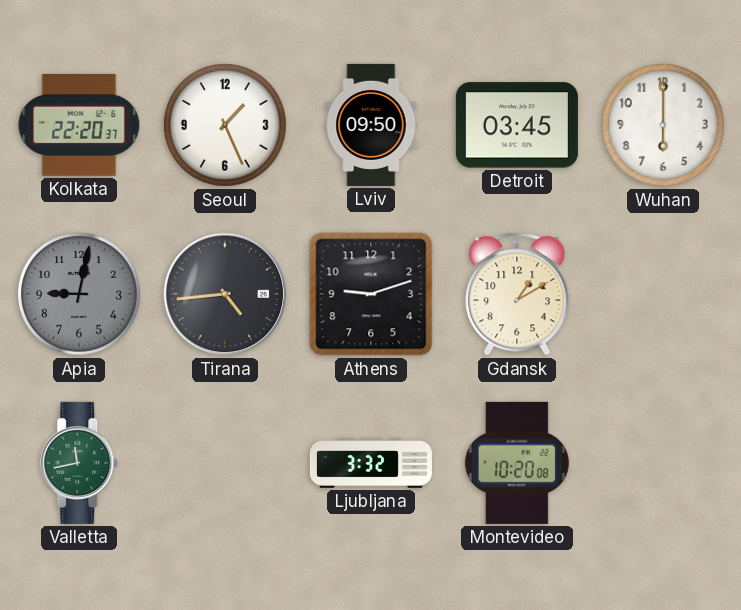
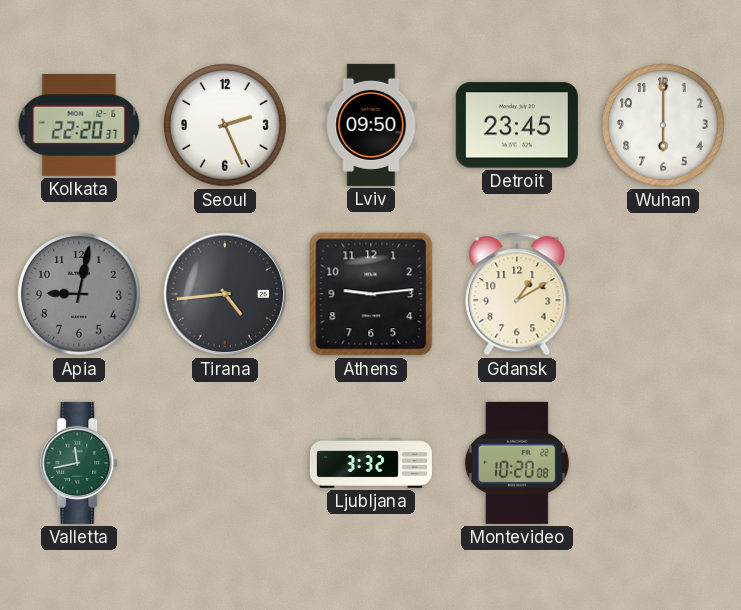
Seoul: 1:26 -> 2:26 (225, 125)
Detroit: 03:45 -> 23:45 (517, 125)
Athens: 9:12 -> 9:14 (371, 294)
